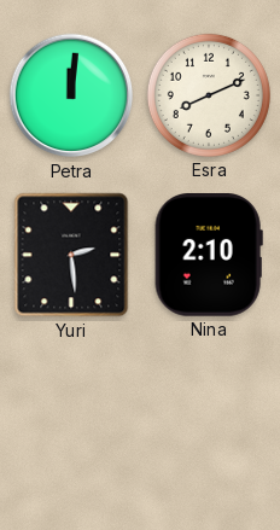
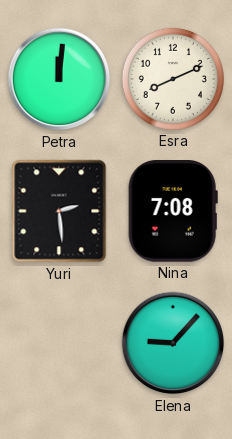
Nina: 2:10 -> 7:08 (173, 212)
Elena: none -> 9:07 (173, 343)
